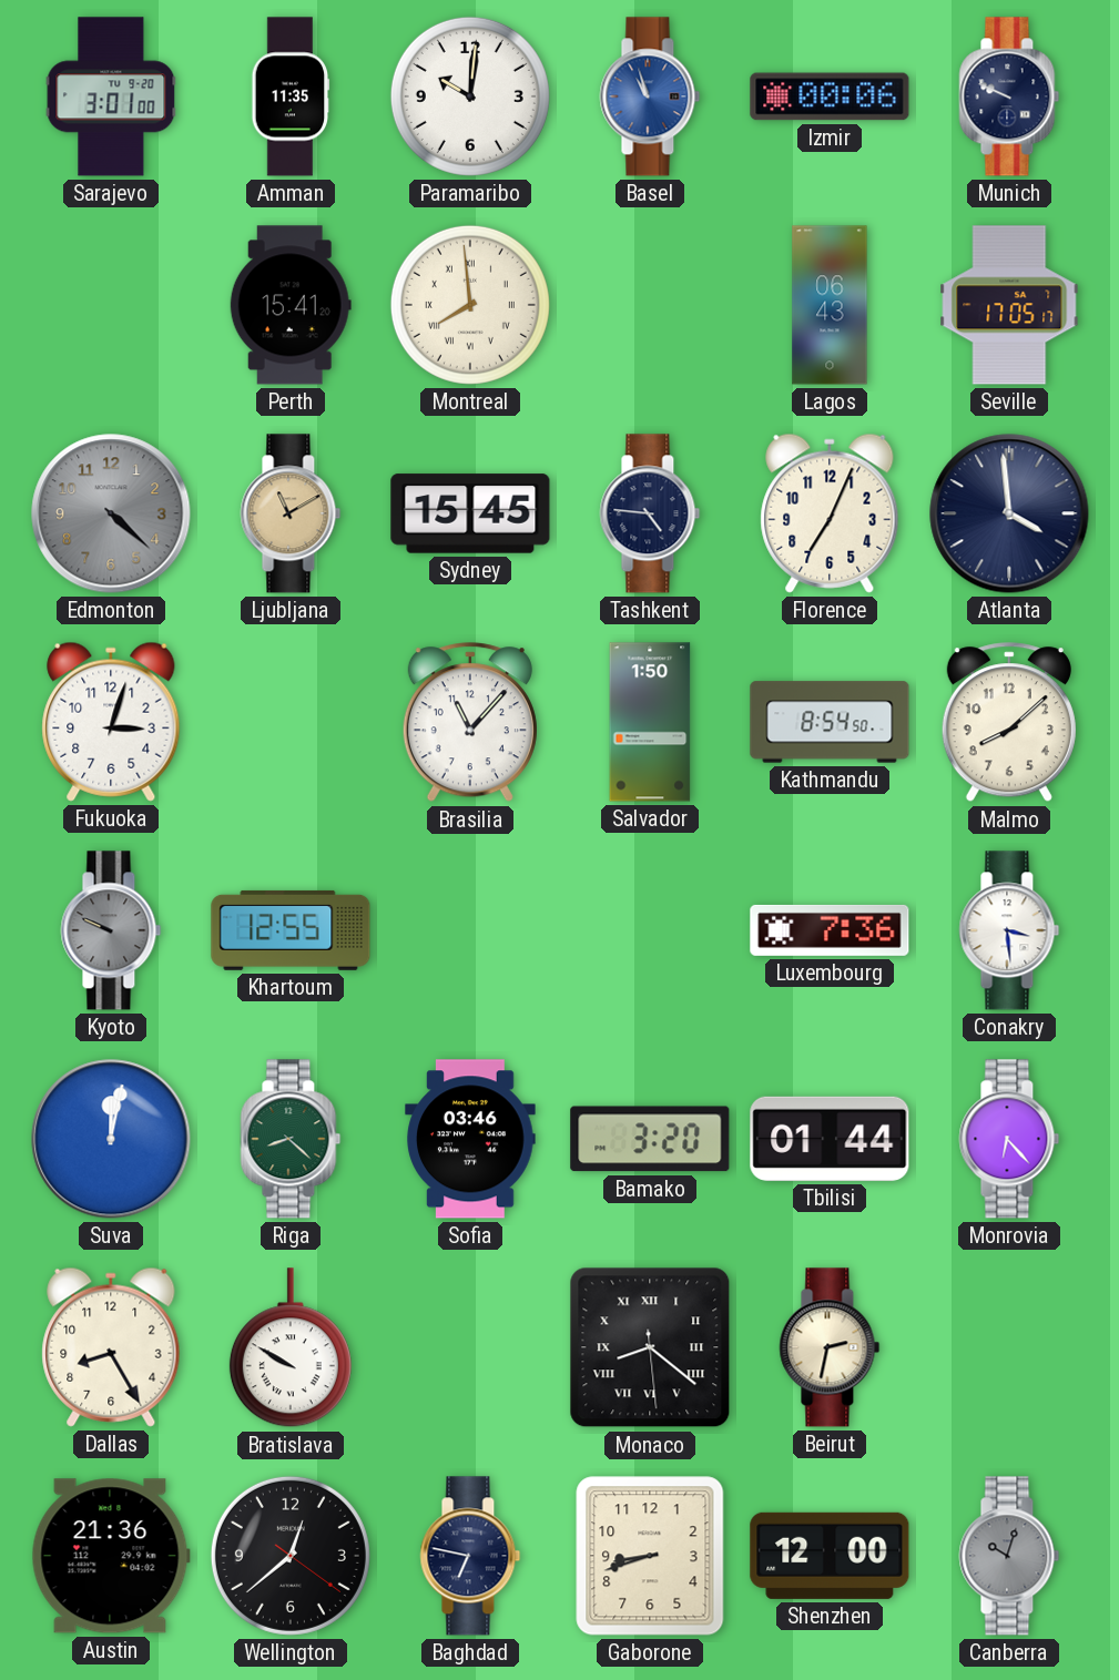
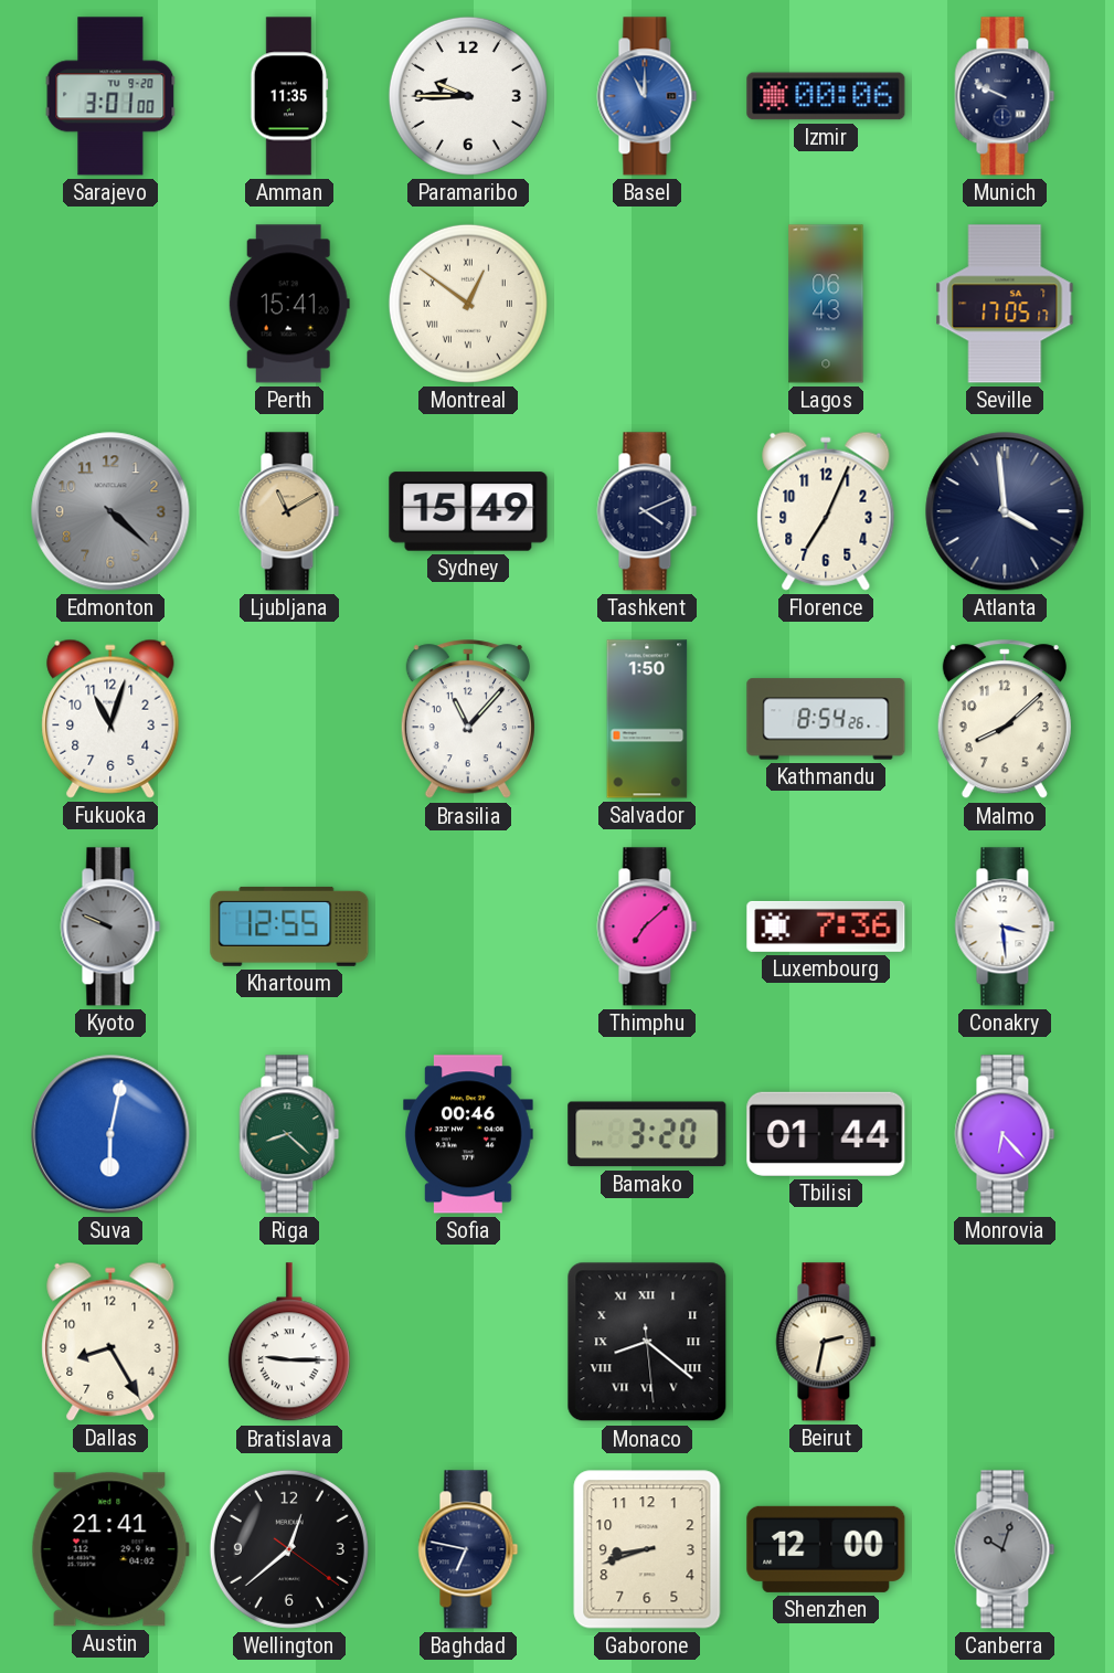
Paramaribo: 10:01 -> 9:45 (468, 96)
Basel: 10:57 -> 11:00 (647, 96)
Montreal: 7:59 -> 12:51 (468, 304)
Sydney: 15:45 -> 15:49 (468, 511)
Tashkent: 4:46 -> 4:11 (647, 511)
Fukuoka: 3:03 -> 11:03 (110, 719)
Kathmandu: 8:54:50 -> 8:54:26 (826, 719)
Thimphu: none -> 7:08 (647, 926)
Suva: 12:02 -> 6:02 (110, 1134)
Sofia: 03:46 -> 00:46 (468, 1134)
Bratislava: 9:50 -> 9:15 (289, 1343)
Austin: 21:36 -> 21:41 (110, 1549)
